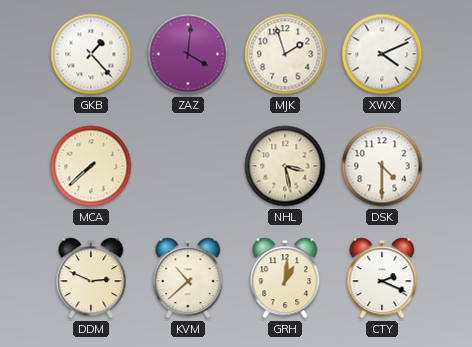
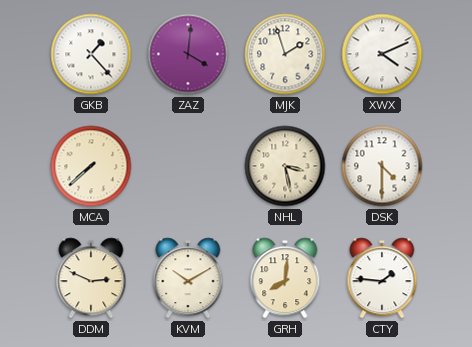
KVM: 10:38 -> 10:10 (188, 278)
GRH: 1:01 -> 8:01 (285, 278)
CTY: 2:19 -> 1:46 (382, 278)
